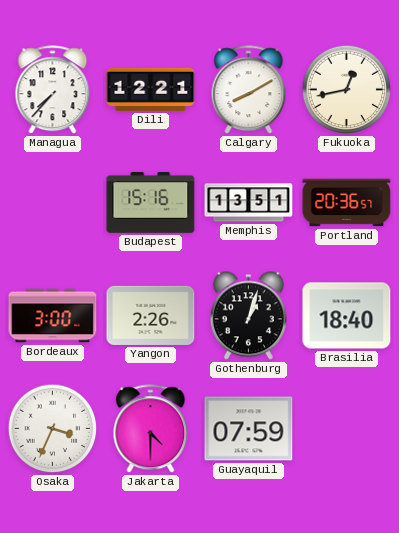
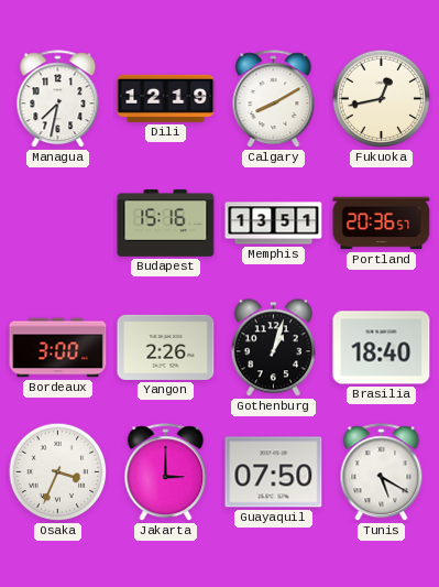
Managua: 7:37 -> 7:32 (58, 99)
Dili: 12:21 -> 12:19 (166, 98)
Jakarta: 4:30 -> 3:00 (166, 472)
Guayaquil: 07:59 -> 07:50 (274, 472)
Tunis: none -> 5:20 (382, 472)
